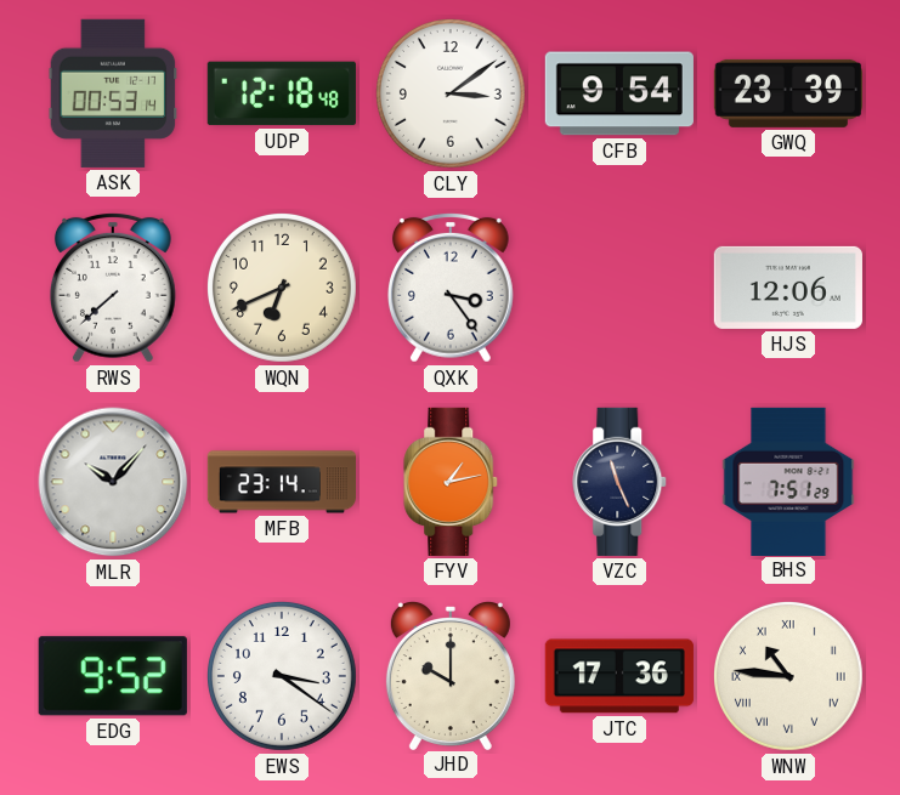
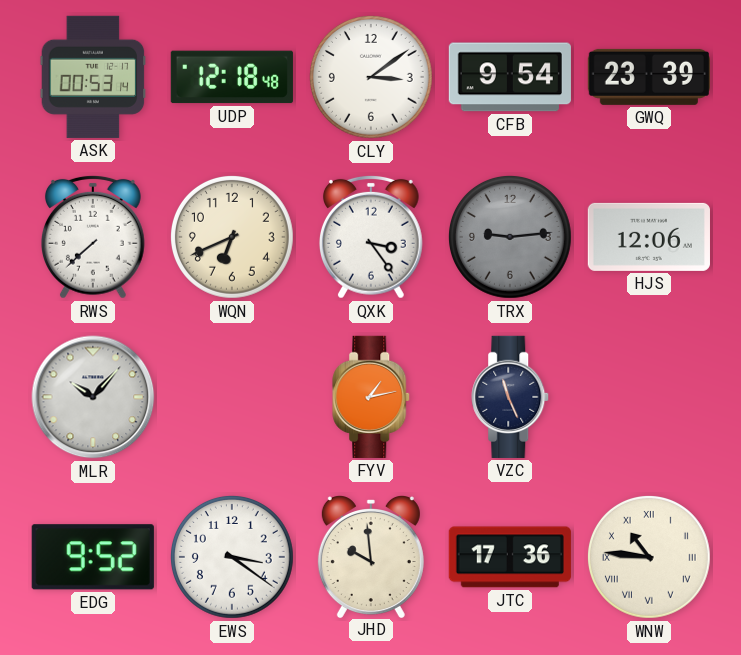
TRX: none -> 9:14 (510, 237)
MFB: 23:14 -> none (282, 482)
BHS: 7:51 -> none (788, 481)
JHD: 10:00 -> 9:59 (371, 557)
